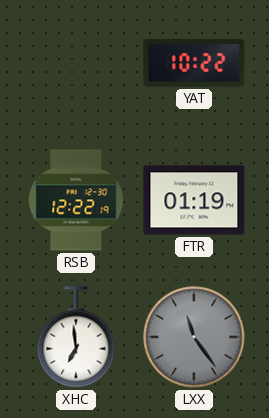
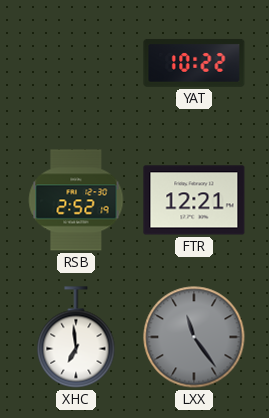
RSB: 12:22 -> 2:52 (76, 200)
FTR: 01:19 -> 12:21 (194, 200)
